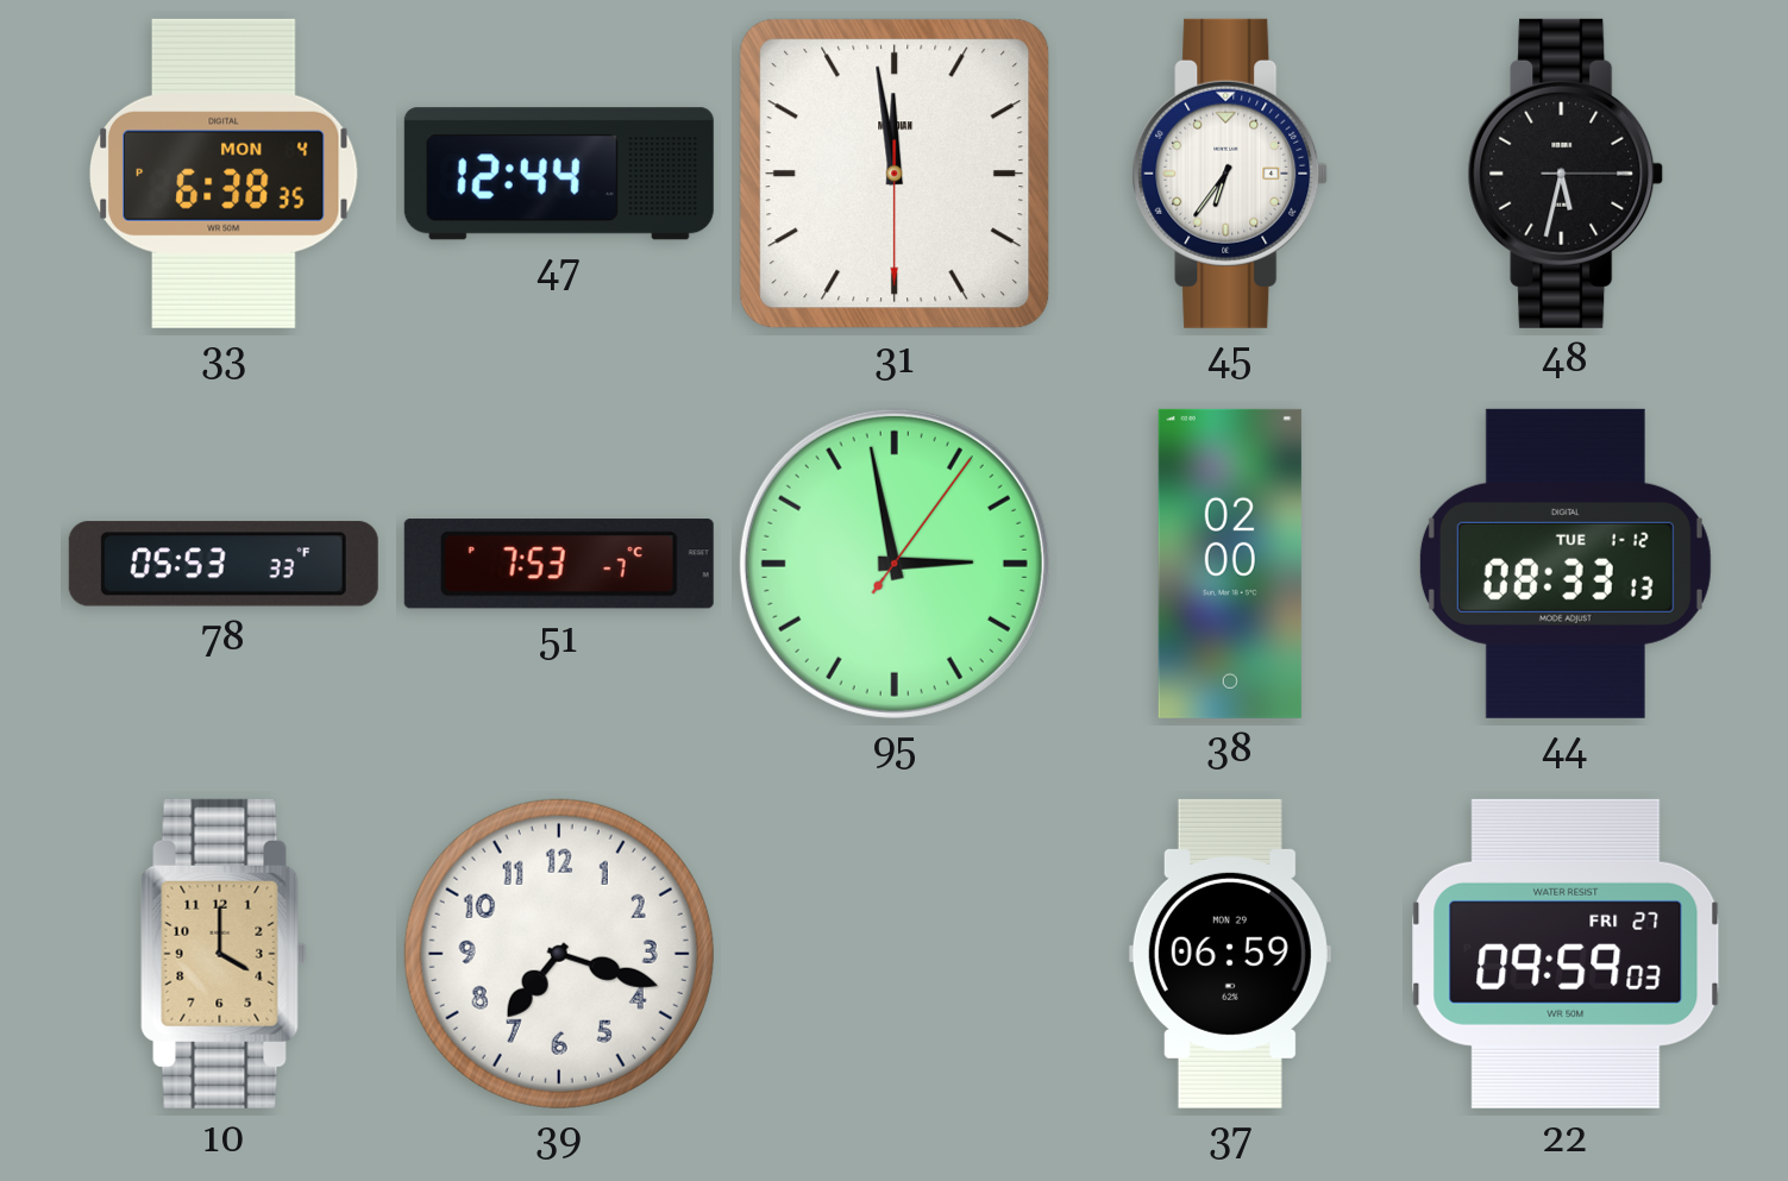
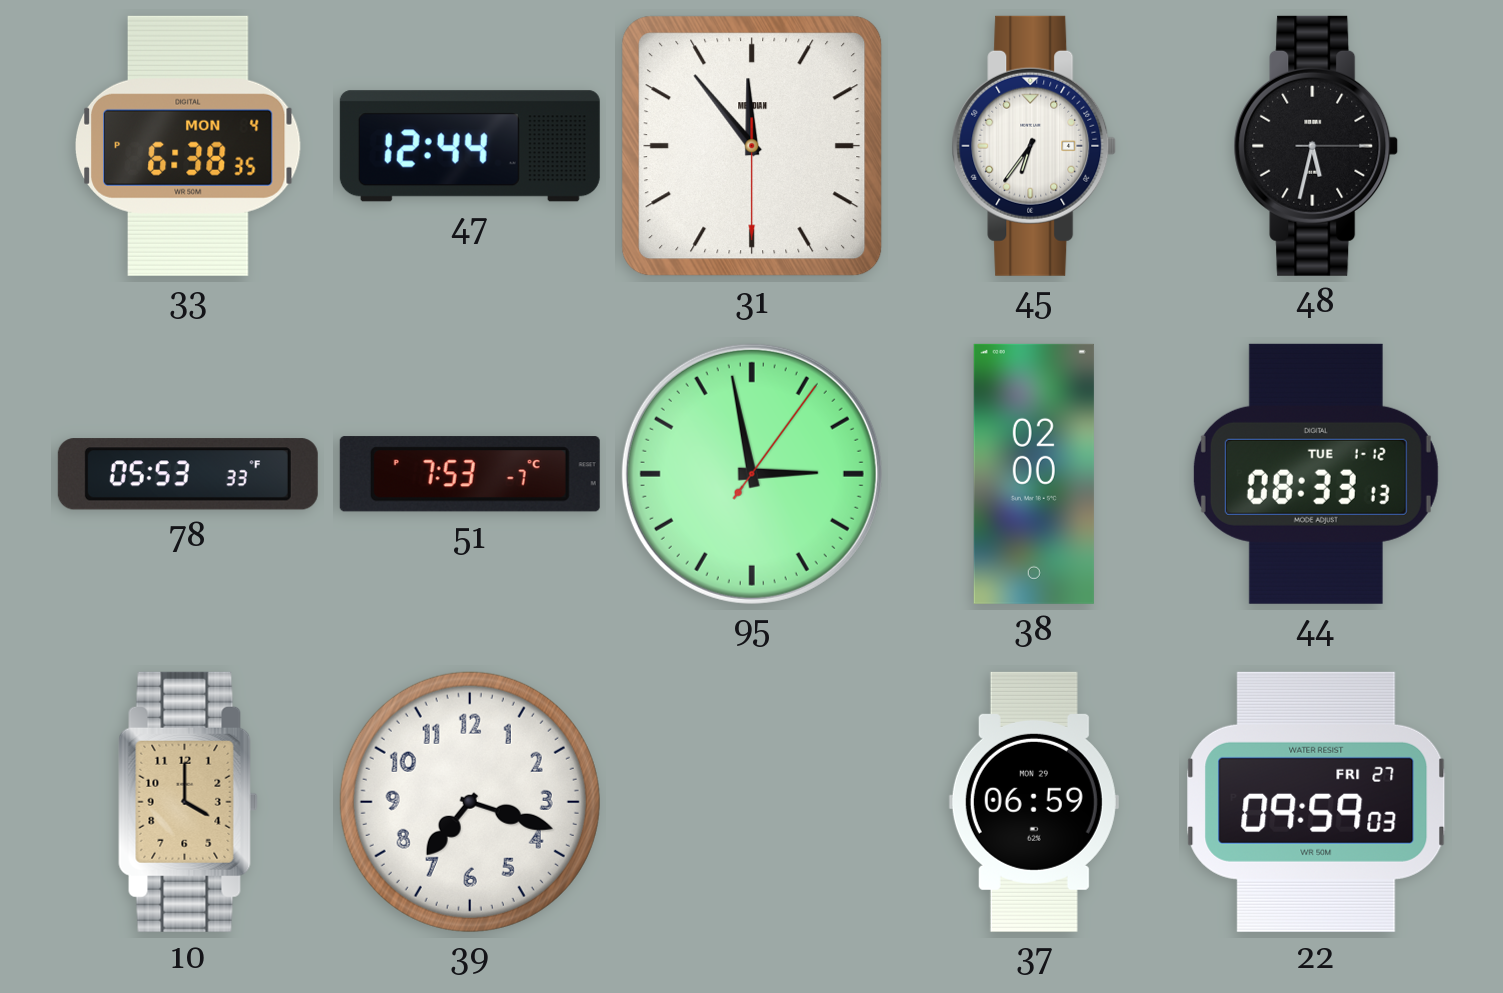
31: 11:58 -> 11:53 (752, 146)
